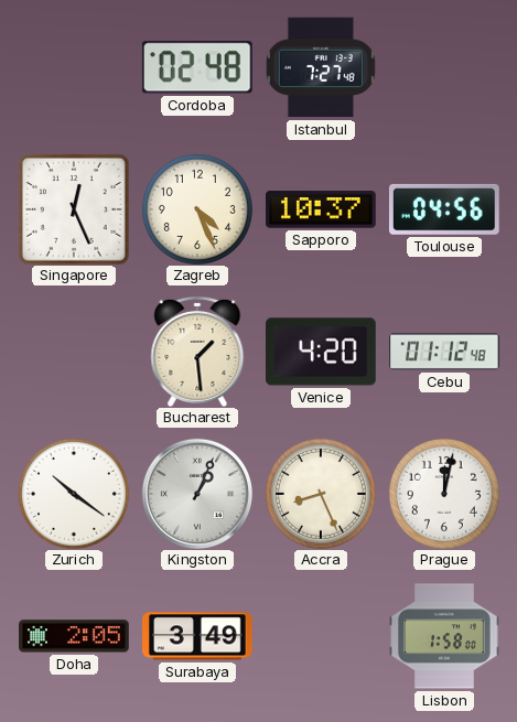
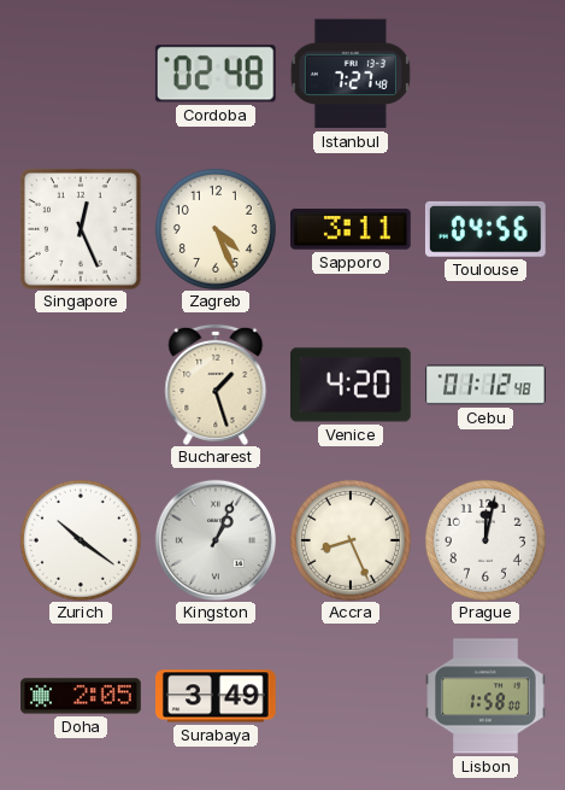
Sapporo: 10:37 -> 3:11 (352, 229)
Bucharest: 1:29 -> 1:27 (216, 385)
